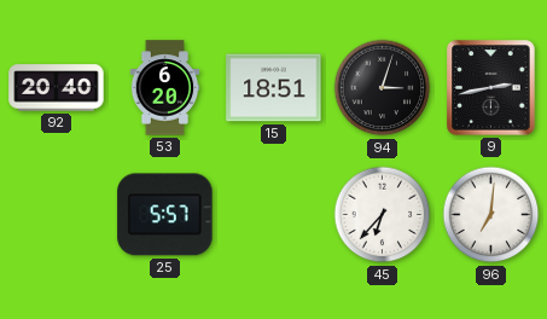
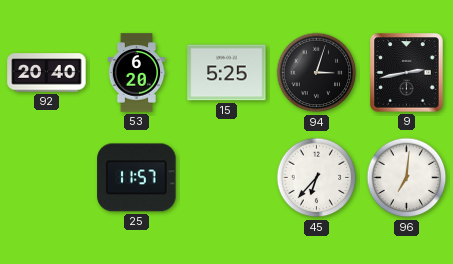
15: 18:51 -> 5:25 (227, 73)
25: 5:57 -> 11:57 (137, 178)
